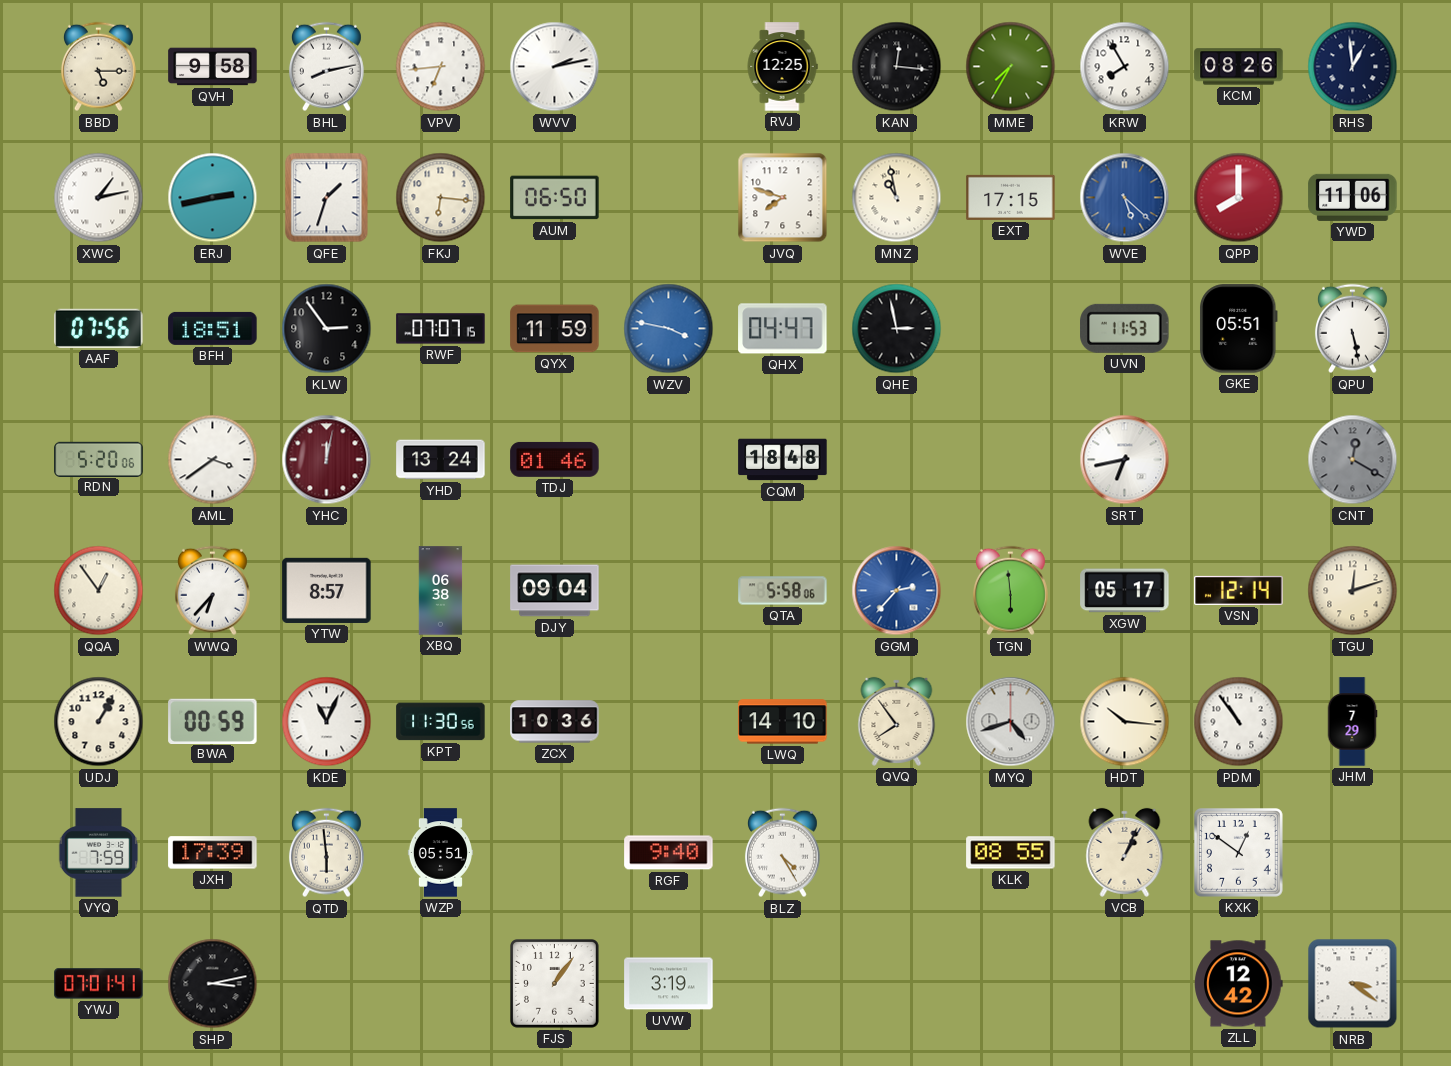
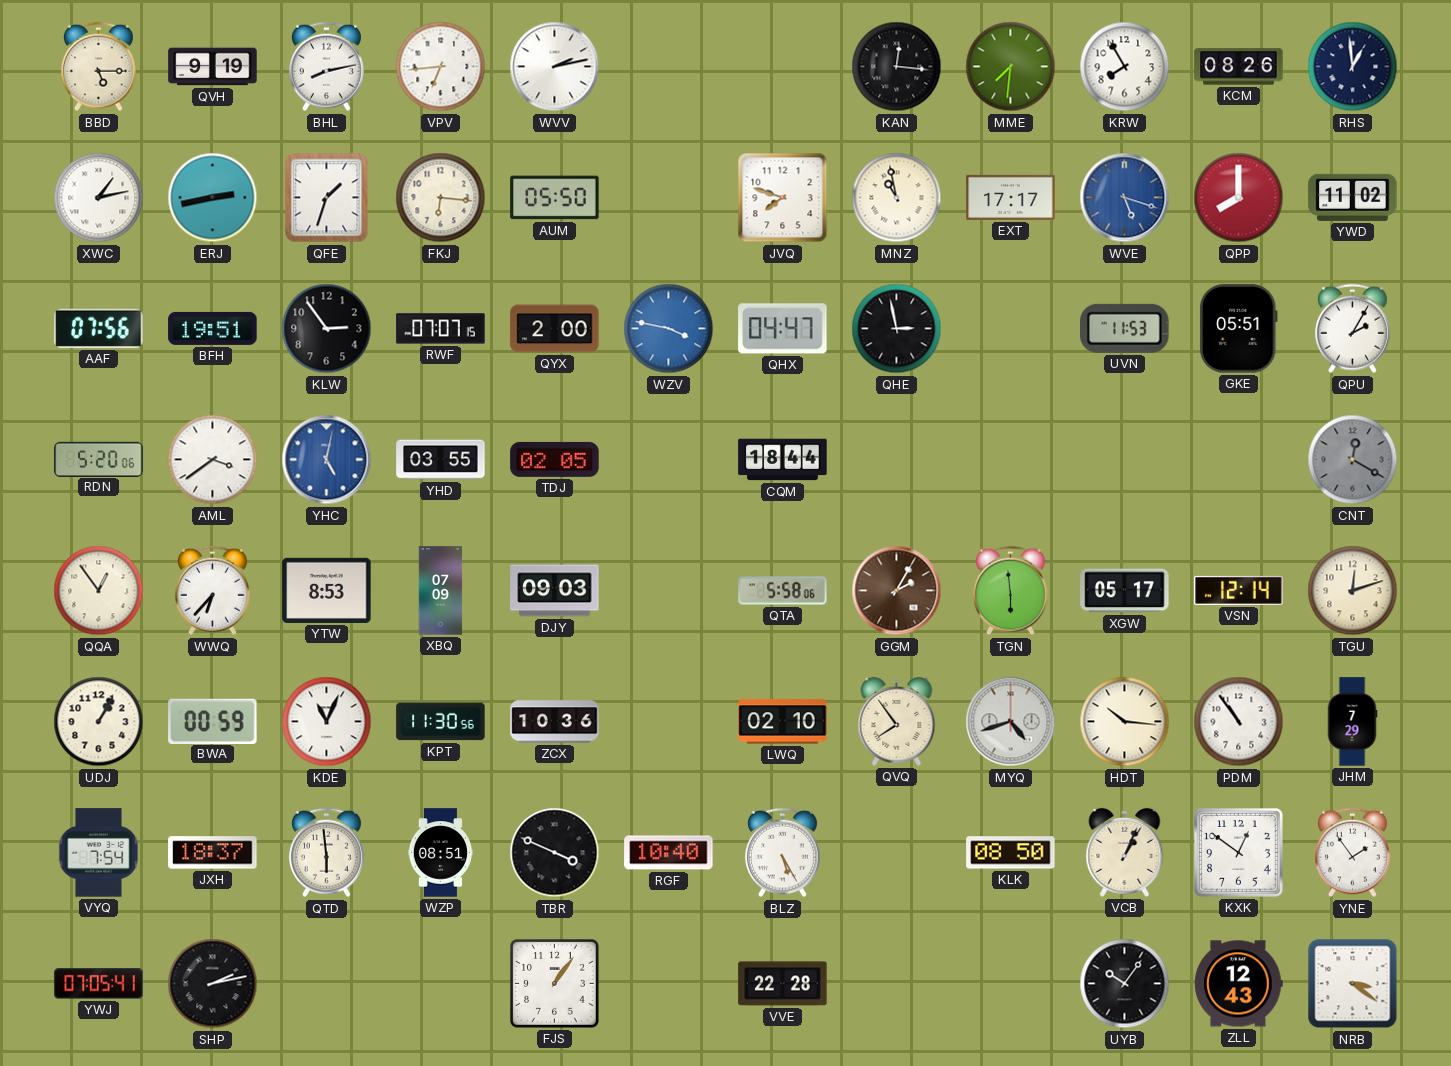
QVH: 9:58 -> 9:19 (213, 67)
RVJ: 12:25 -> none (782, 67)
MME: 7:35 -> 7:31 (1011, 67)
AUM: 06:50 -> 05:50 (555, 198)
EXT: 17:15 -> 17:17 (1011, 197)
WVE: 5:22 -> 5:18 (1125, 198)
YWD: 11:06 -> 11:02 (1353, 197)
BFH: 18:51 -> 19:51 (213, 328)
QYX: 11:59 -> 2:00 (555, 329)
QPU: 5:28 -> 2:05 (1352, 329)
YHC: 12:02 -> 5:02 (327, 460)
YHC dial: burgundy -> blue (327, 460)
YHD: 13:24 -> 03:55 (441, 460)
TDJ: 01:46 -> 02:05 (555, 459)
CQM: 18:48 -> 18:44 (783, 460)
SRT: 6:43 -> none (1125, 460)
YTW: 8:57 -> 8:53 (327, 590)
XBQ: 06:38 -> 07:09 (441, 591)
DJY: 09:04 -> 09:03 (555, 591)
GGM: 2:37 -> 2:05 (897, 591)
GGM dial: blue -> brown (897, 591)
LWQ: 14:10 -> 02:10 (783, 722)
VYQ: 7:59 -> 7:54 (99, 853)
JXH: 17:39 -> 18:37 (213, 853)
WZP: 05:51 -> 08:51 (440, 853)
TBR: none -> 3:49 (555, 853)
RGF: 9:40 -> 10:40 (669, 853)
BLZ: 4:25 -> 5:25 (782, 853)
KLK: 08:55 -> 08:50 (1011, 853)
YNE: none -> 1:54 (1352, 853)
YWJ: 07:01 -> 07:05 (99, 984)
SHP: 3:13 -> 2:13 (213, 984)
UVW: 3:19 -> none (669, 984)
VVE: none -> 22:28 (783, 984)
UYB: none -> 10:06 (1125, 984)
ZLL: 12:42 -> 12:43 (1239, 984)
